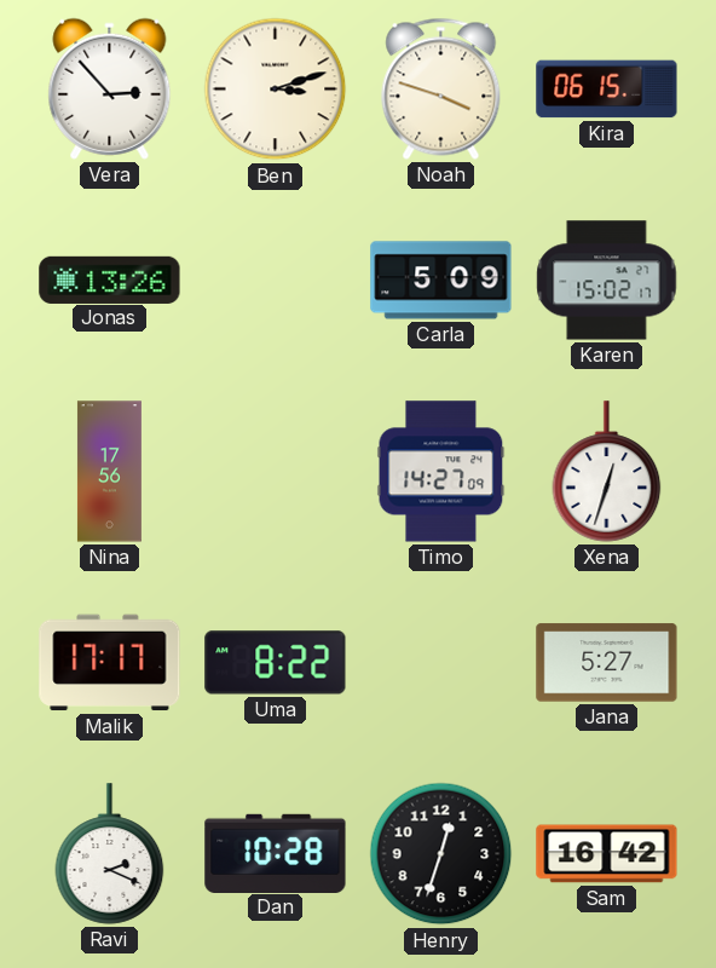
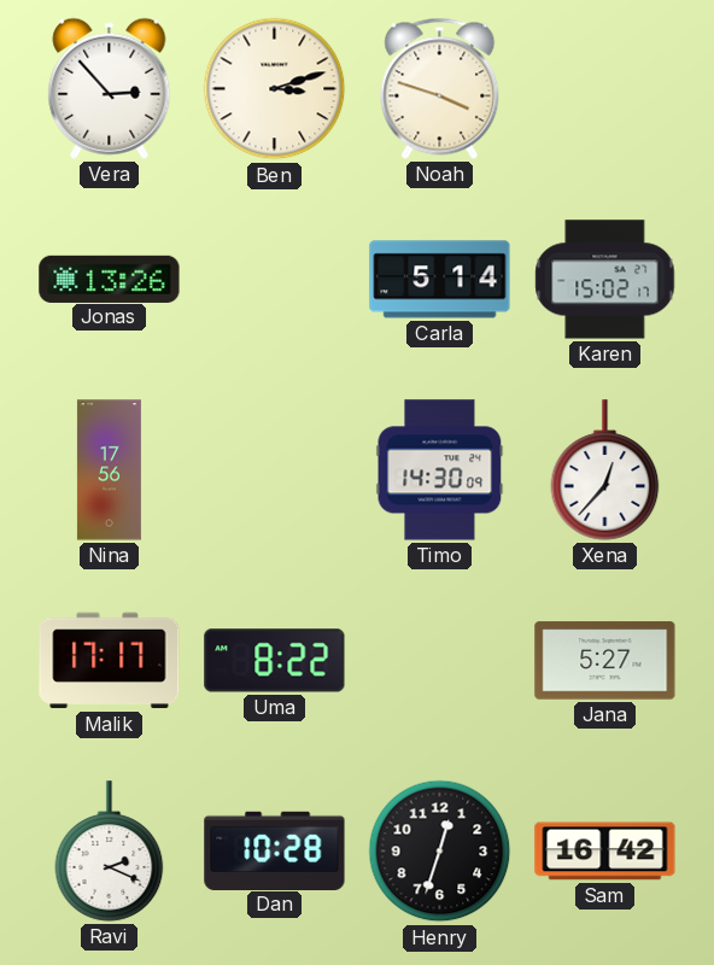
Kira: 06:15 -> none (607, 90)
Carla: 5:09 -> 5:14 (440, 280)
Timo: 14:27 -> 14:30 (440, 470)
Xena: 12:33 -> 12:37 (605, 470)
